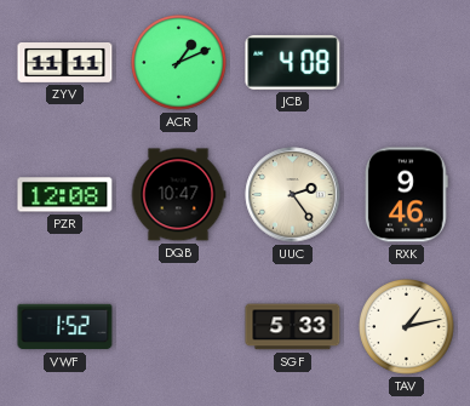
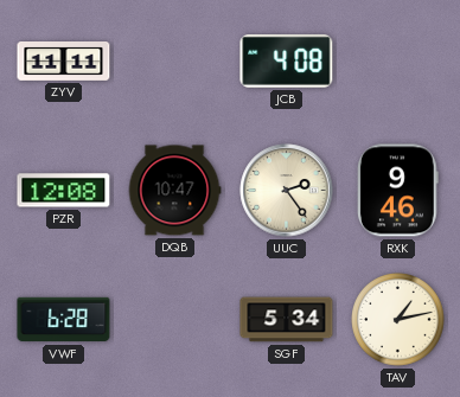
ACR: 1:11 -> none (179, 63)
VWF: 1:52 -> 6:28 (64, 320)
SGF: 5:33 -> 5:34 (287, 320)
